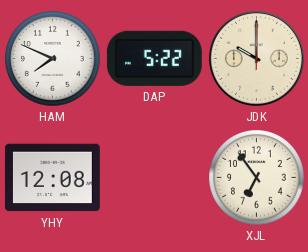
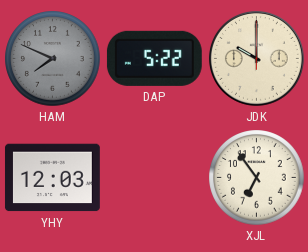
HAM dial: white -> grey (53, 59)
YHY: 12:08 -> 12:03 (52, 178)
